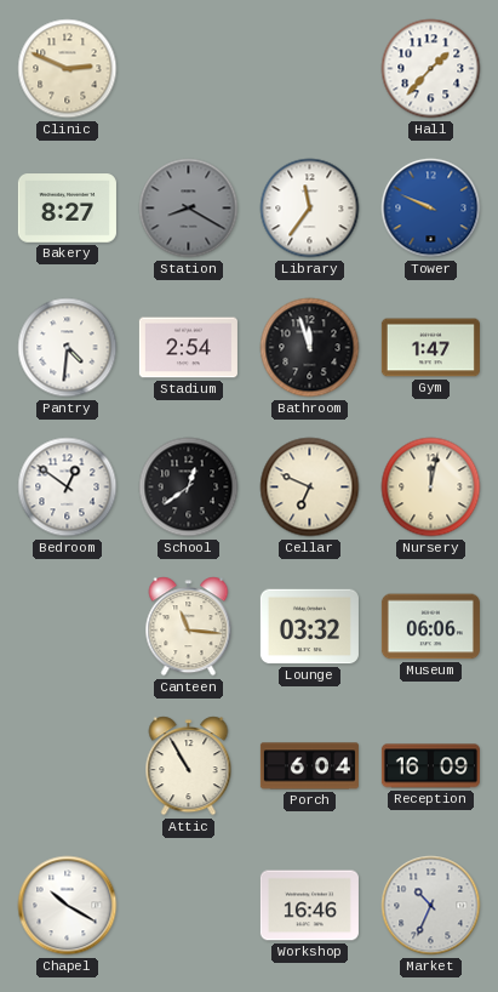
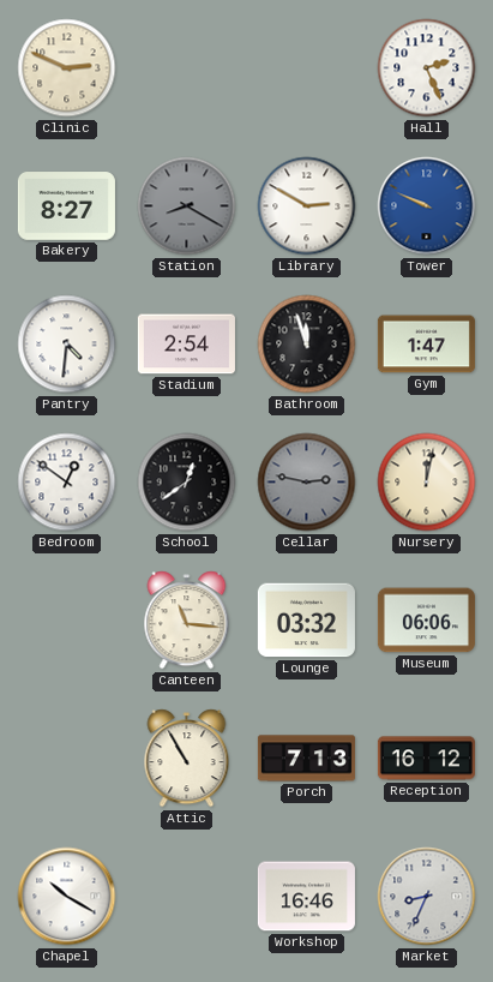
Hall: 1:37 -> 2:26 (427, 68)
Library: 11:36 -> 2:50 (307, 206)
Cellar: 6:49 -> 2:47 (307, 483)
Cellar dial: cream -> grey (307, 483)
Porch: 6:04 -> 7:13 (306, 759)
Reception: 16:09 -> 16:12 (426, 759)
Market: 10:34 -> 8:34 (427, 897)
